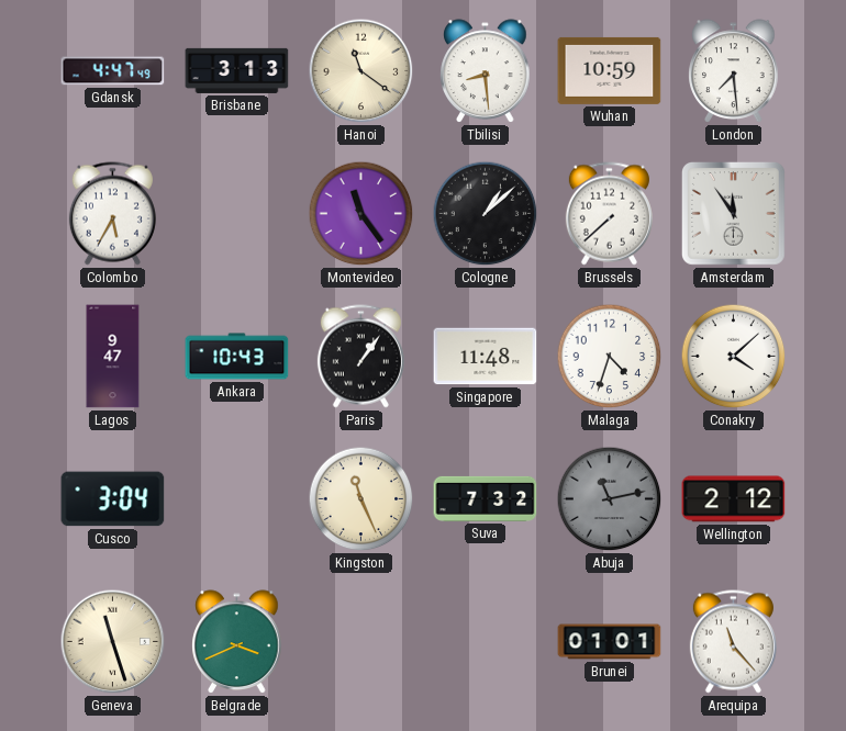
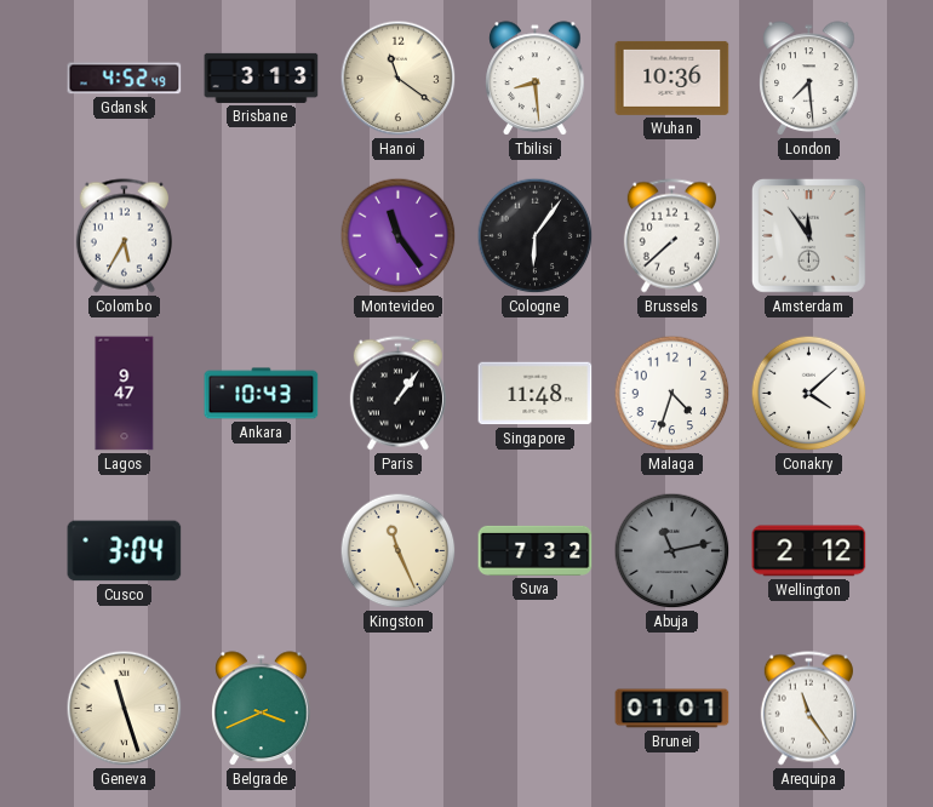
Gdansk: 4:47 -> 4:52 (125, 79)
Wuhan: 10:59 -> 10:36 (672, 78)
Cologne: 1:08 -> 6:06 (536, 236)
Arequipa: 11:23 -> 11:24 (808, 709)
